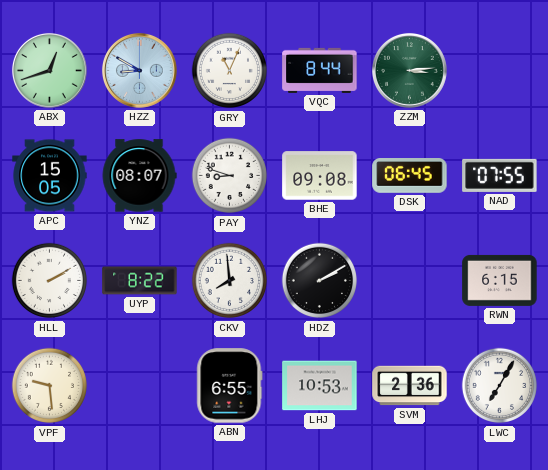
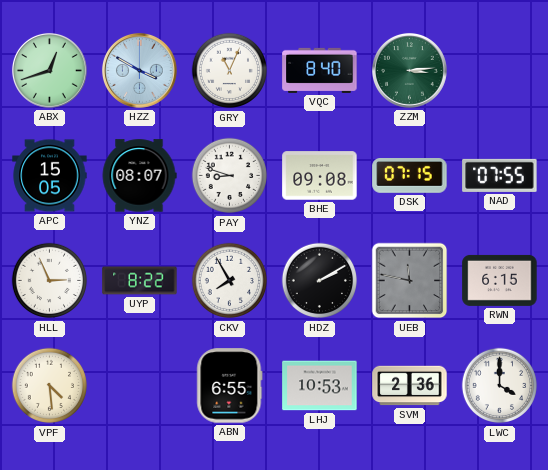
HZZ: 8:50 -> 3:50 (139, 70)
VQC: 8:44 -> 8:40 (320, 70)
DSK: 06:45 -> 07:15 (410, 176)
HLL: 2:10 -> 2:56 (50, 281)
CKV: 7:59 -> 7:55 (230, 281)
UEB: none -> 11:47 (410, 281)
VPF: 9:29 -> 4:29 (50, 386)
LWC: 7:05 -> 4:00 (500, 386)
